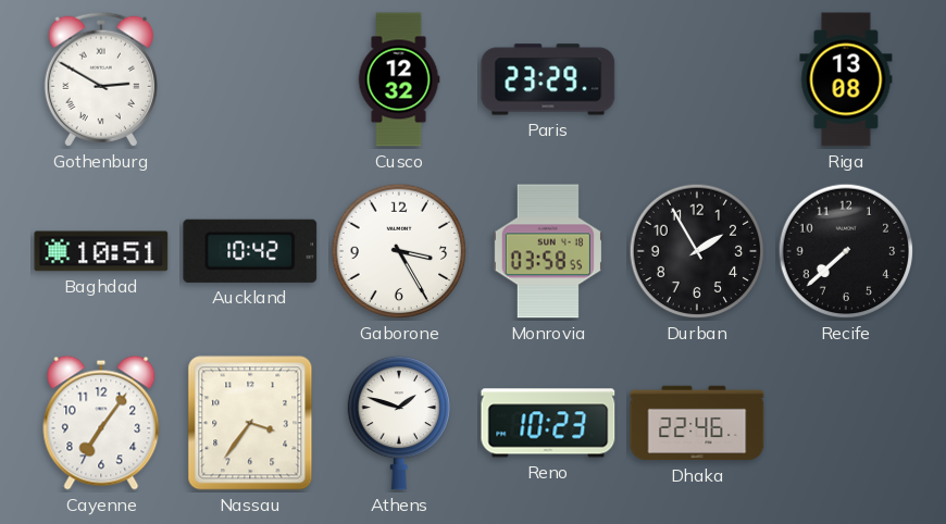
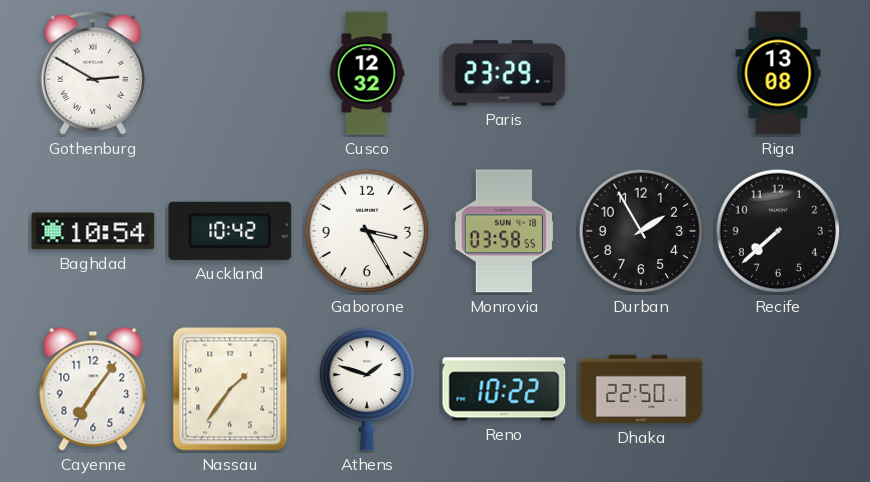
Baghdad: 10:51 -> 10:54 (93, 231)
Nassau: 3:36 -> 1:36 (230, 389)
Reno: 10:23 -> 10:22 (504, 389)
Dhaka: 22:46 -> 22:50 (641, 389)
